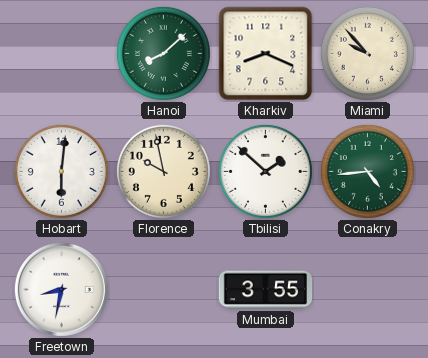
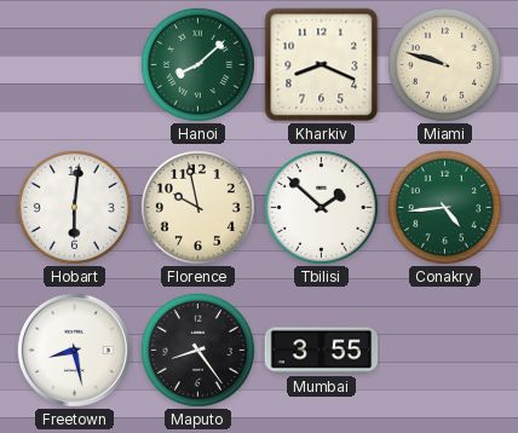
Miami: 9:53 -> 9:48 (444, 64)
Freetown: 8:32 -> 8:28 (74, 350)
Maputo: none -> 8:24 (197, 350)
